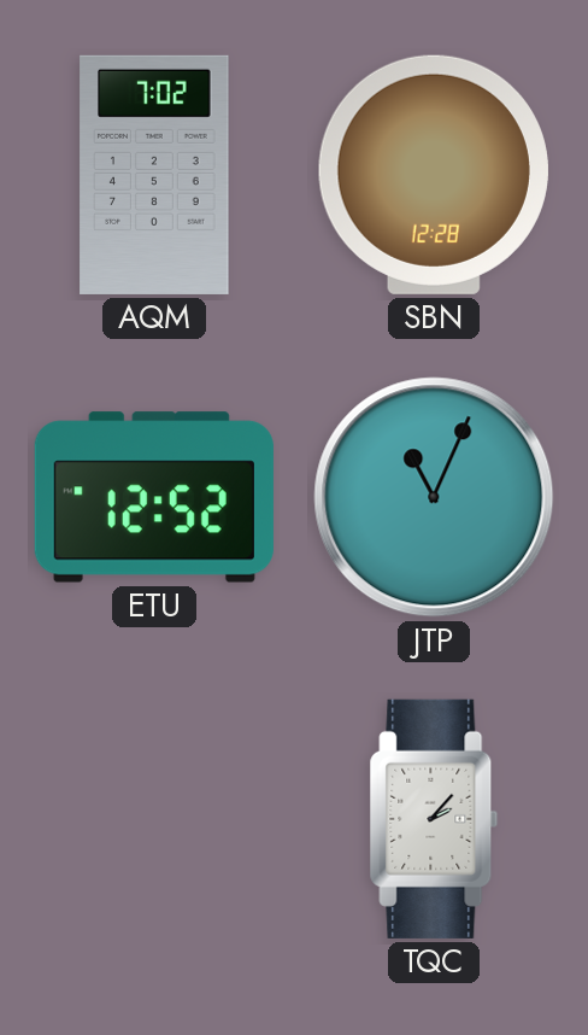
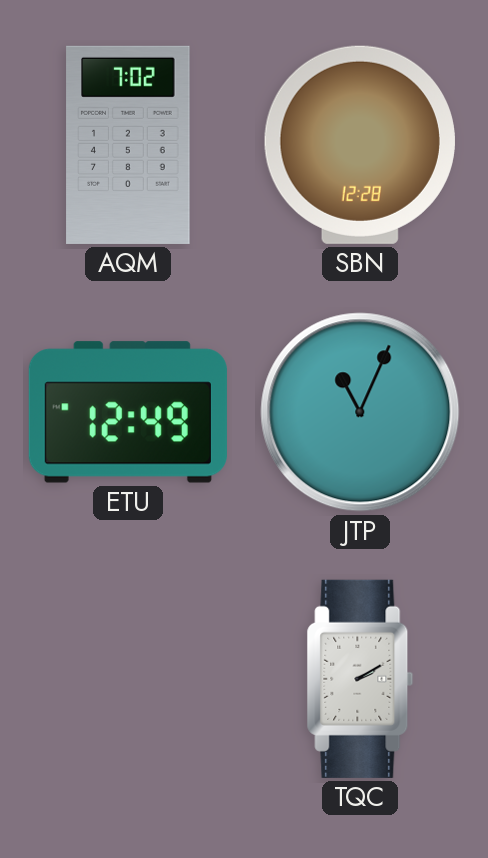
ETU: 12:52 -> 12:49 (128, 412)
TQC: 2:07 -> 2:10 (360, 679)
